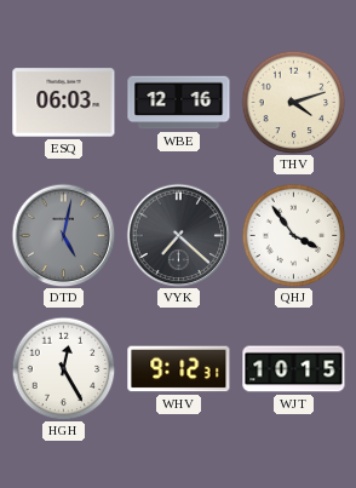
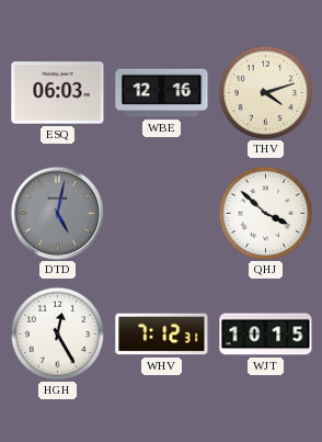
VYK: 7:22 -> none (178, 235)
QHJ: 3:54 -> 3:52 (265, 213)
WHV: 9:12 -> 7:12 (162, 335)
